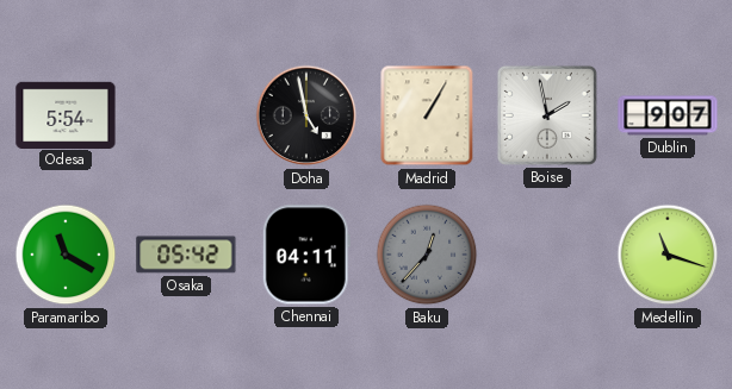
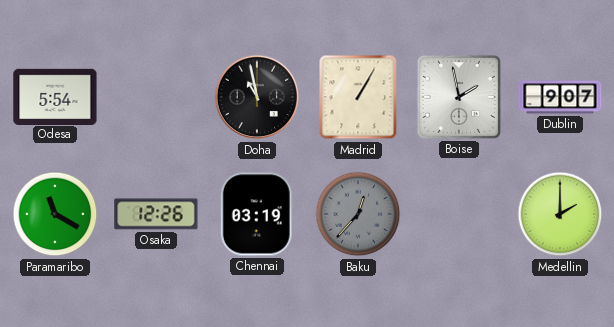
Doha: 4:58 -> 10:58 (257, 97)
Osaka: 05:42 -> 12:26 (156, 214)
Chennai: 04:11 -> 03:19 (257, 214)
Medellin: 11:18 -> 2:00 (560, 214)
